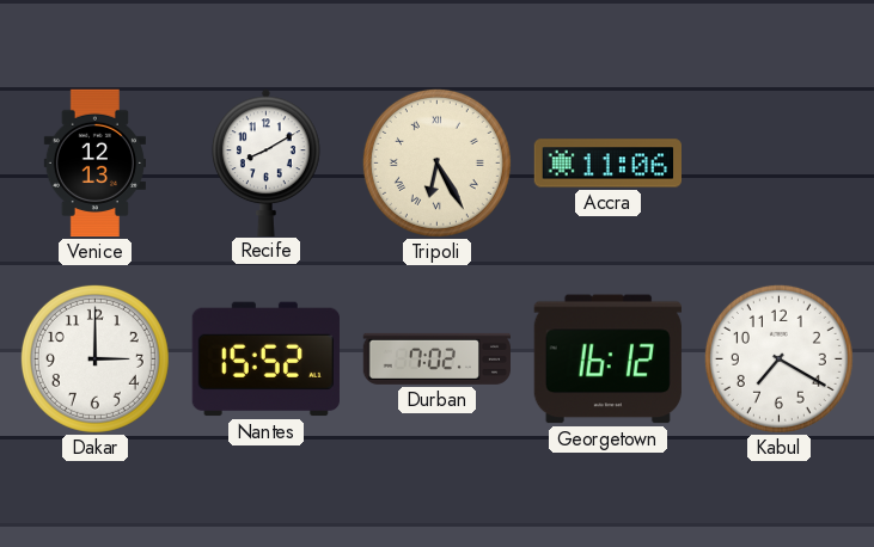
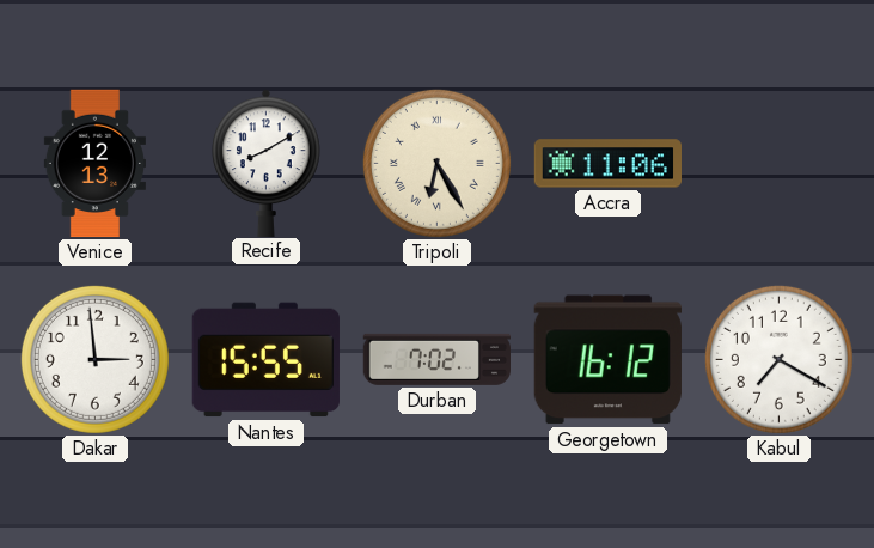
Dakar: 3:00 -> 2:59 (94, 359)
Nantes: 15:52 -> 15:55 (265, 360)
